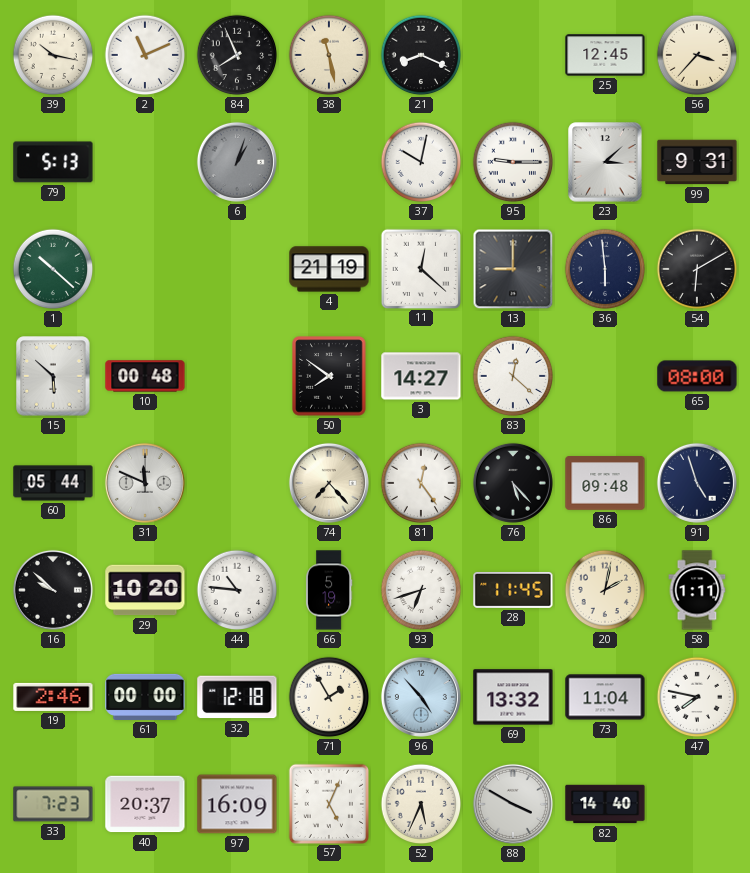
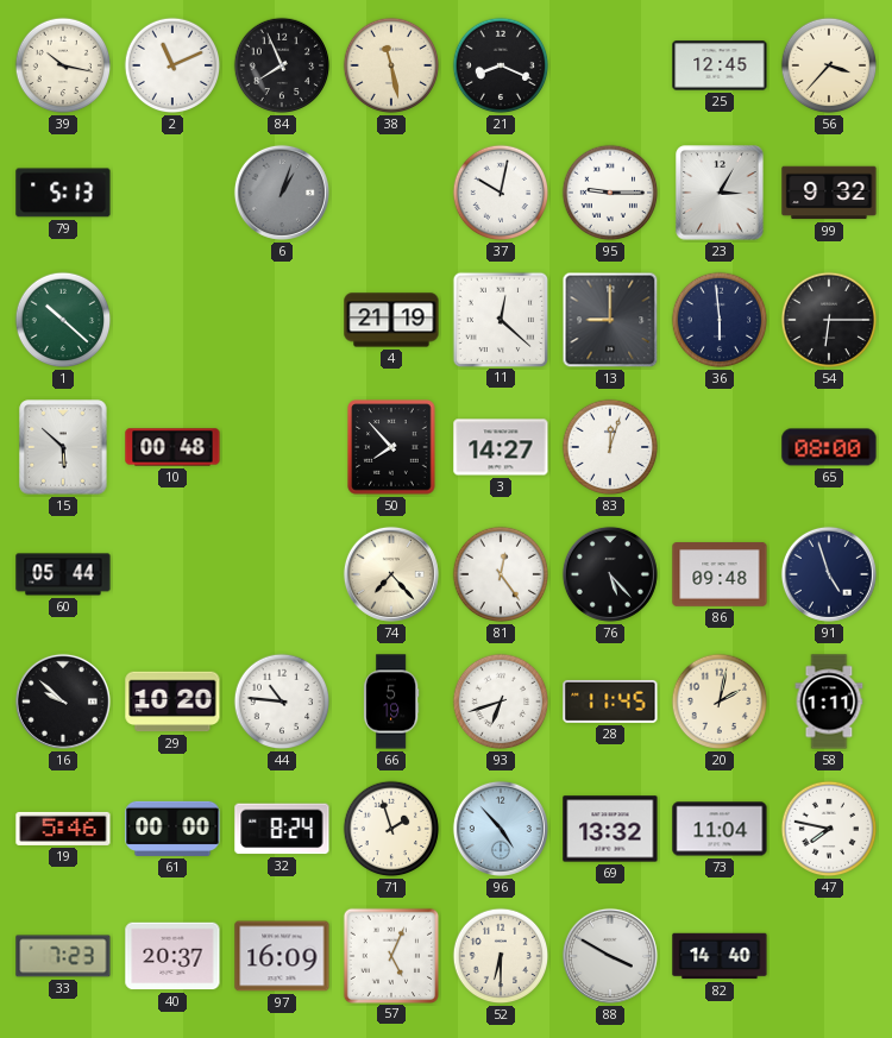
23: 3:08 -> 3:05 (720, 193)
99: 9:31 -> 9:32 (829, 193)
54: 6:10 -> 6:15 (829, 320)
50: 7:51 -> 7:53 (391, 447)
83: 12:22 -> 12:03 (610, 447)
31: 11:49 -> none (145, 483)
19: 2:46 -> 5:46 (63, 829)
32: 12:18 -> 8:24 (282, 829)
71: 1:55 -> 1:57 (391, 829)
52: 5:34 -> 6:30 (501, 956)
